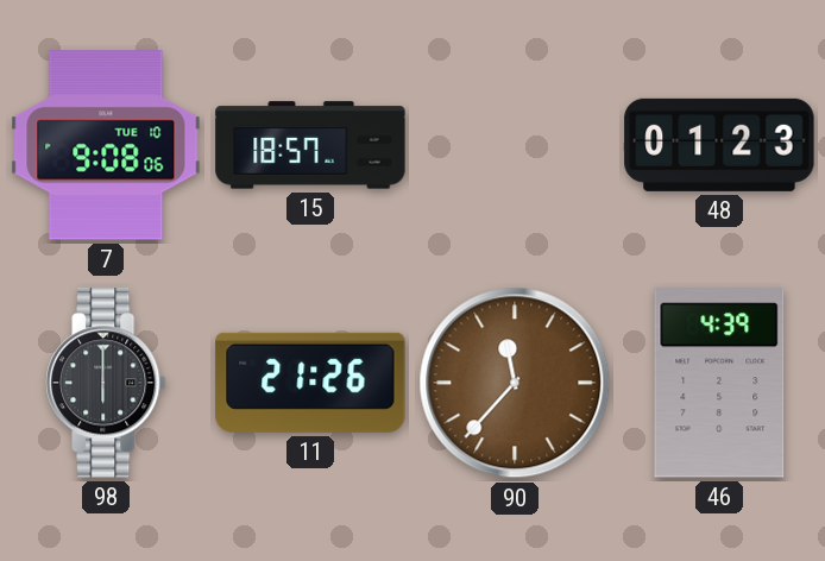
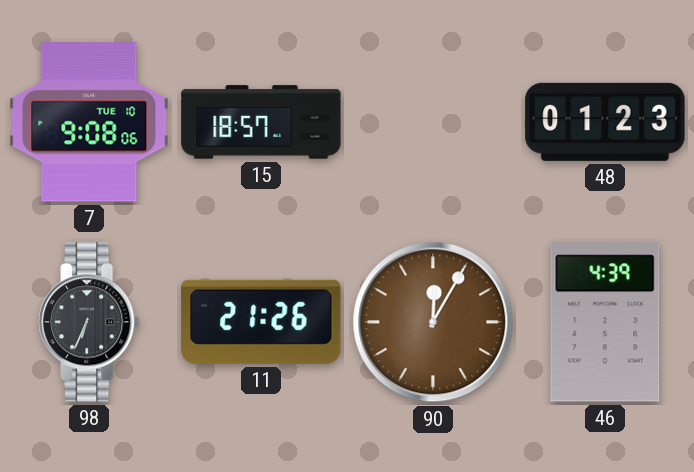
98: 6:00 -> 6:34 (89, 322)
90: 11:37 -> 12:05 (433, 322)
